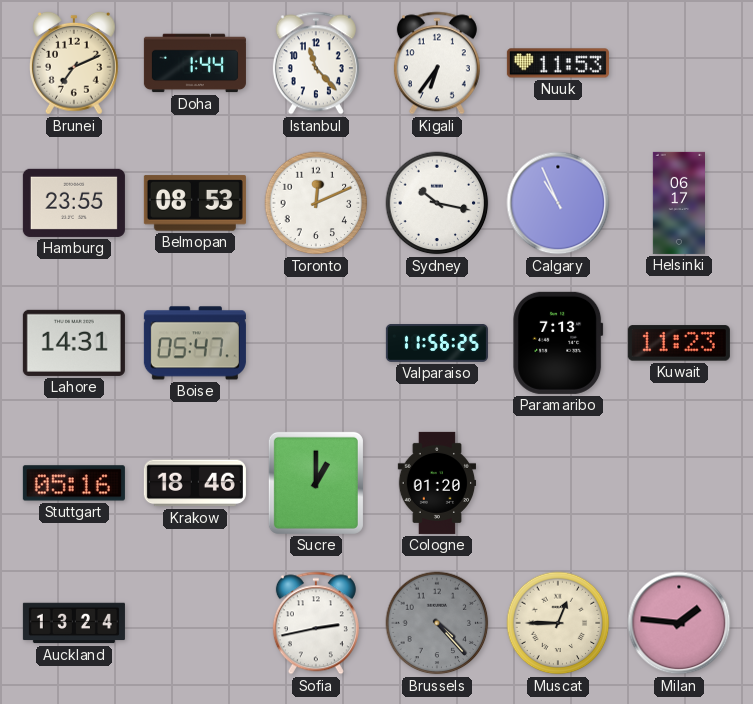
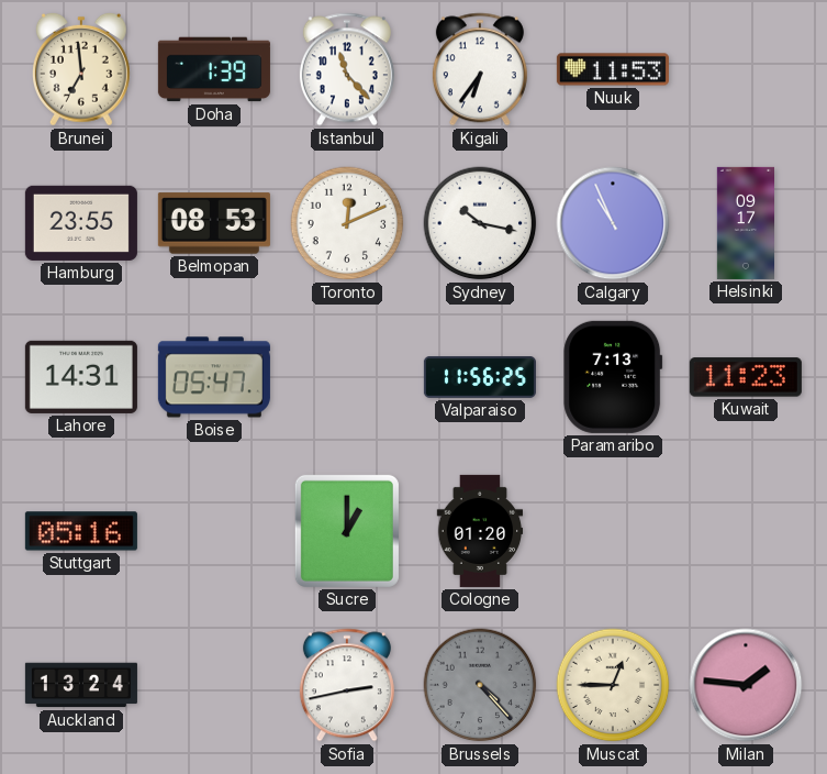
Brunei: 7:11 -> 6:59 (82, 69)
Doha: 1:44 -> 1:39 (214, 69)
Helsinki: 06:17 -> 09:17 (745, 223)
Krakow: 18:46 -> none (195, 483)
